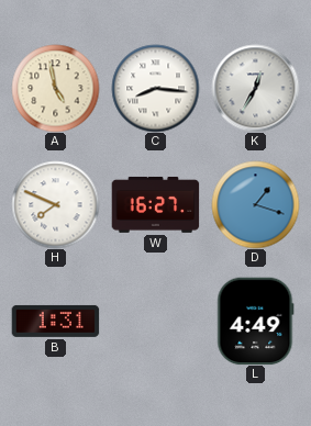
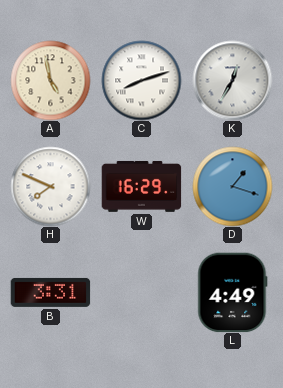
C: 8:16 -> 8:12 (141, 80)
W: 16:27 -> 16:29 (141, 186)
B: 1:31 -> 3:31 (50, 292)
